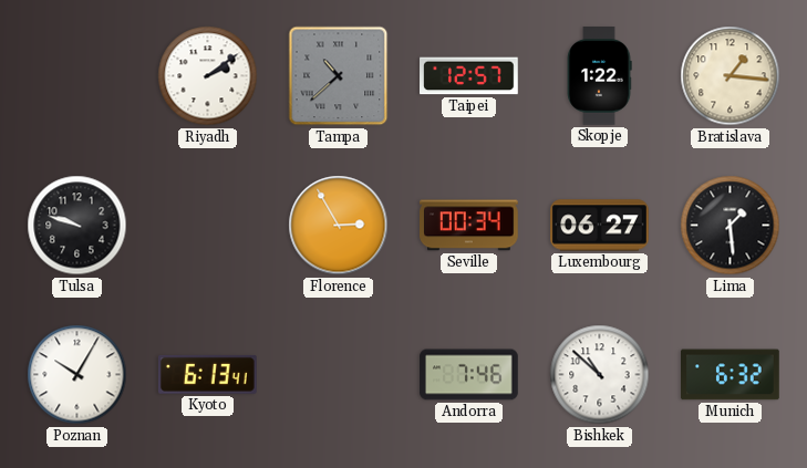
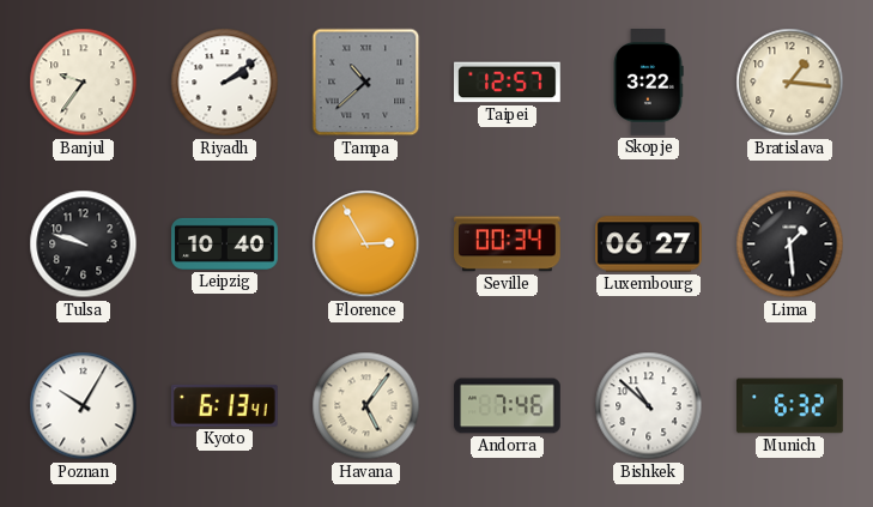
Banjul: none -> 9:36 (84, 83)
Skopje: 1:22 -> 3:22 (648, 83)
Leipzig: none -> 10:40 (225, 243)
Havana: none -> 5:06 (366, 406)
